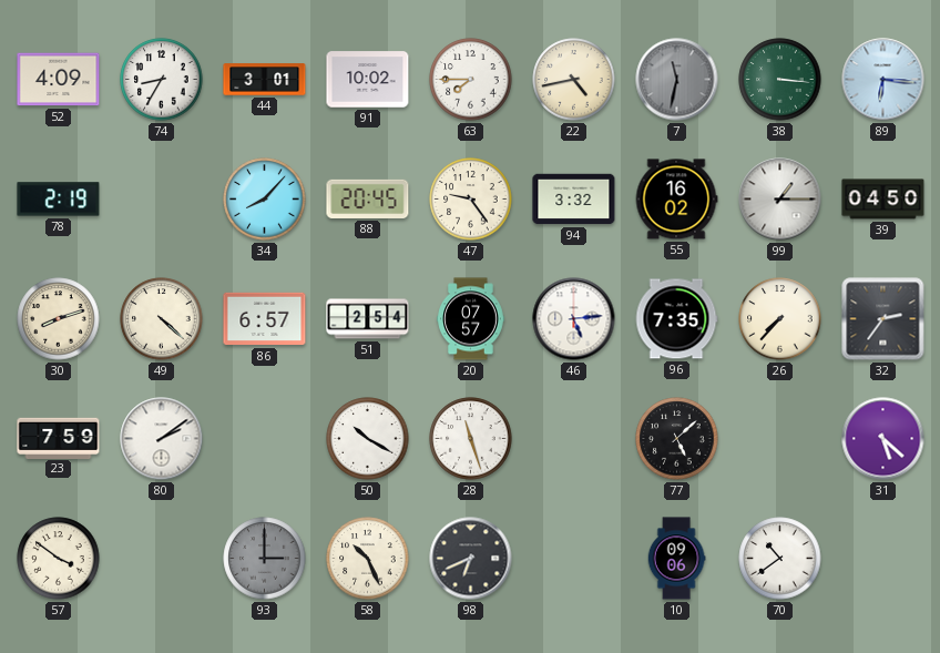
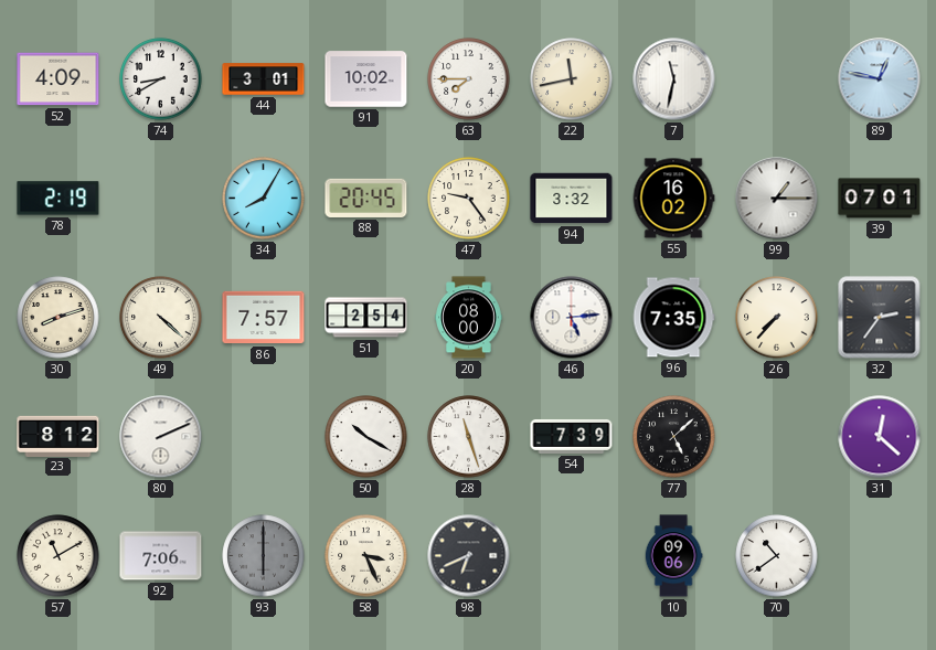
74: 8:35 -> 8:40 (161, 79)
22: 4:43 -> 11:43 (572, 79)
7 dial: grey -> white (674, 79)
38: 3:16 -> none (780, 80)
89: 6:16 -> 12:47 (880, 79)
34: 8:07 -> 8:05 (264, 199)
39: 04:50 -> 07:01 (880, 199)
86: 6:57 -> 7:57 (264, 318)
20: 07:57 -> 08:00 (469, 318)
23: 7:59 -> 8:12 (59, 436)
80: 2:09 -> 2:11 (161, 437)
54: none -> 7:39 (572, 436)
31: 5:22 -> 12:22 (880, 437)
57: 3:51 -> 11:10 (59, 556)
92: none -> 7:06 (161, 556)
93: 3:00 -> 6:00 (264, 556)
58: 10:26 -> 3:26 (366, 556)
